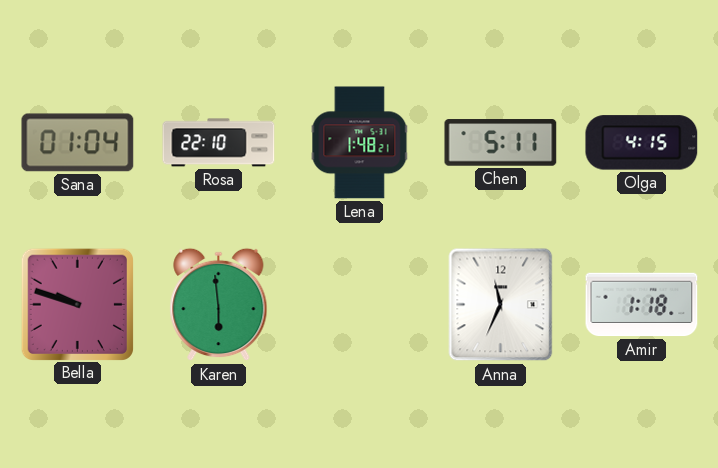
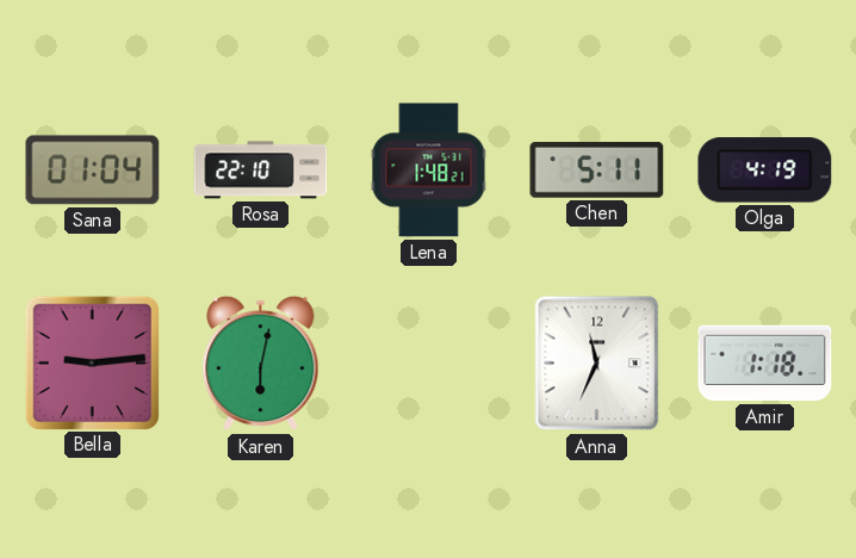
Olga: 4:15 -> 4:19 (765, 170)
Bella: 9:48 -> 9:14 (92, 362)
Karen: 5:59 -> 6:02 (261, 364)
